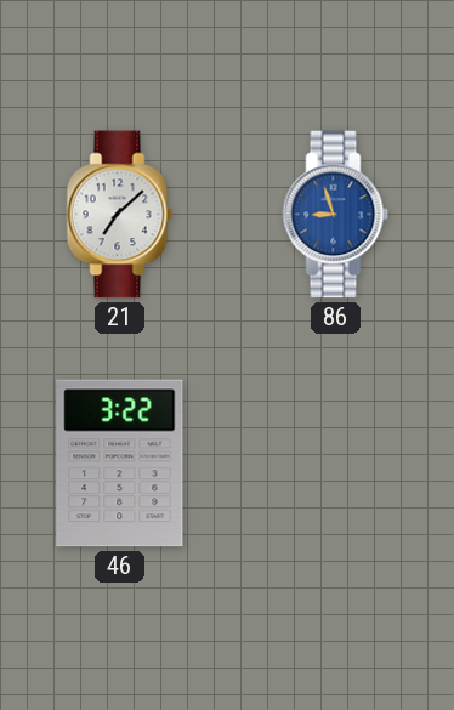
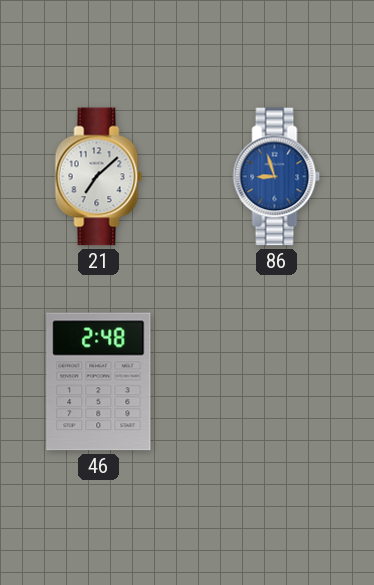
46: 3:22 -> 2:48 (99, 382)
